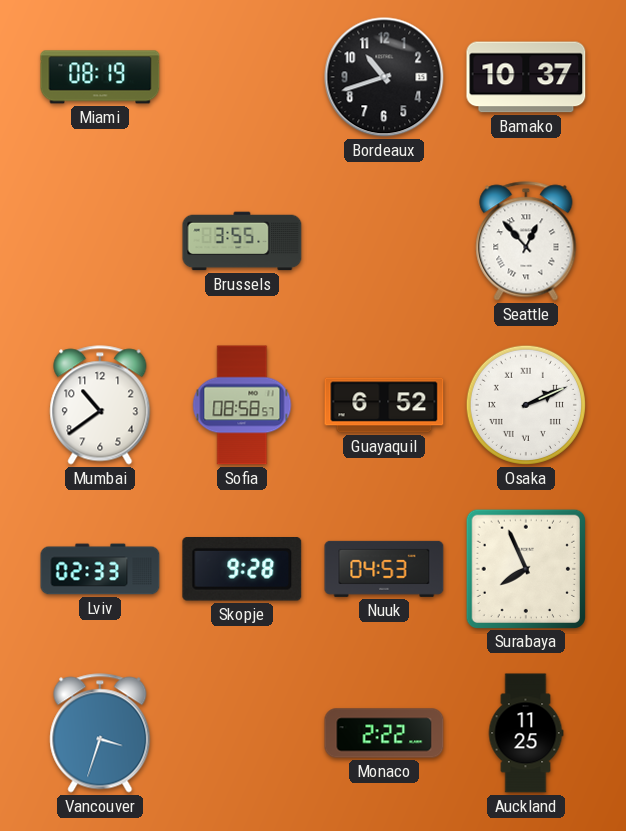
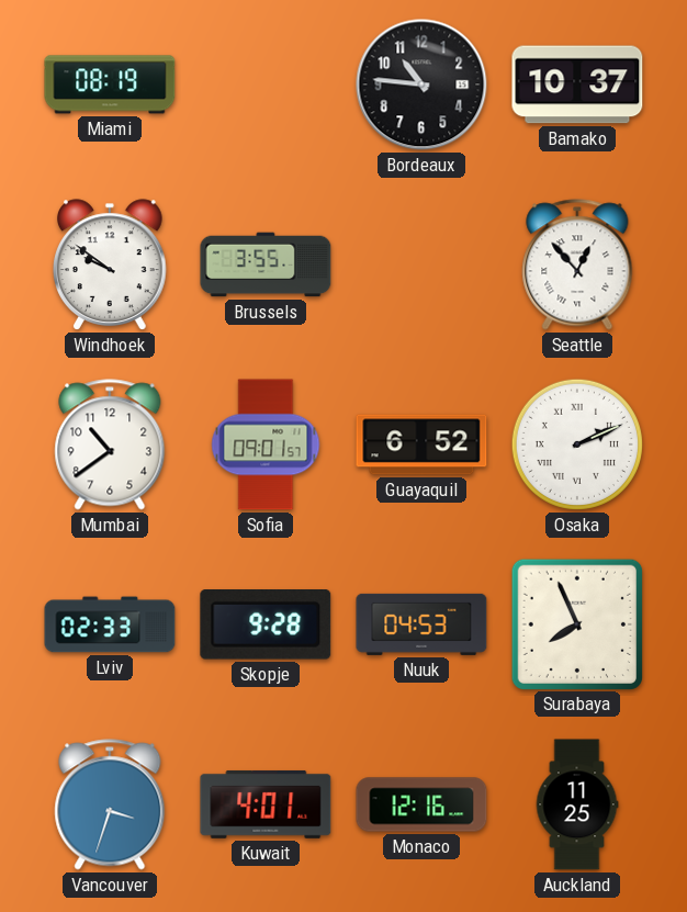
Bordeaux: 10:42 -> 10:46 (421, 85)
Windhoek: none -> 9:51 (111, 264)
Sofia: 08:58 -> 09:01 (266, 444)
Kuwait: none -> 4:01 (266, 804)
Monaco: 2:22 -> 12:16 (421, 804)
